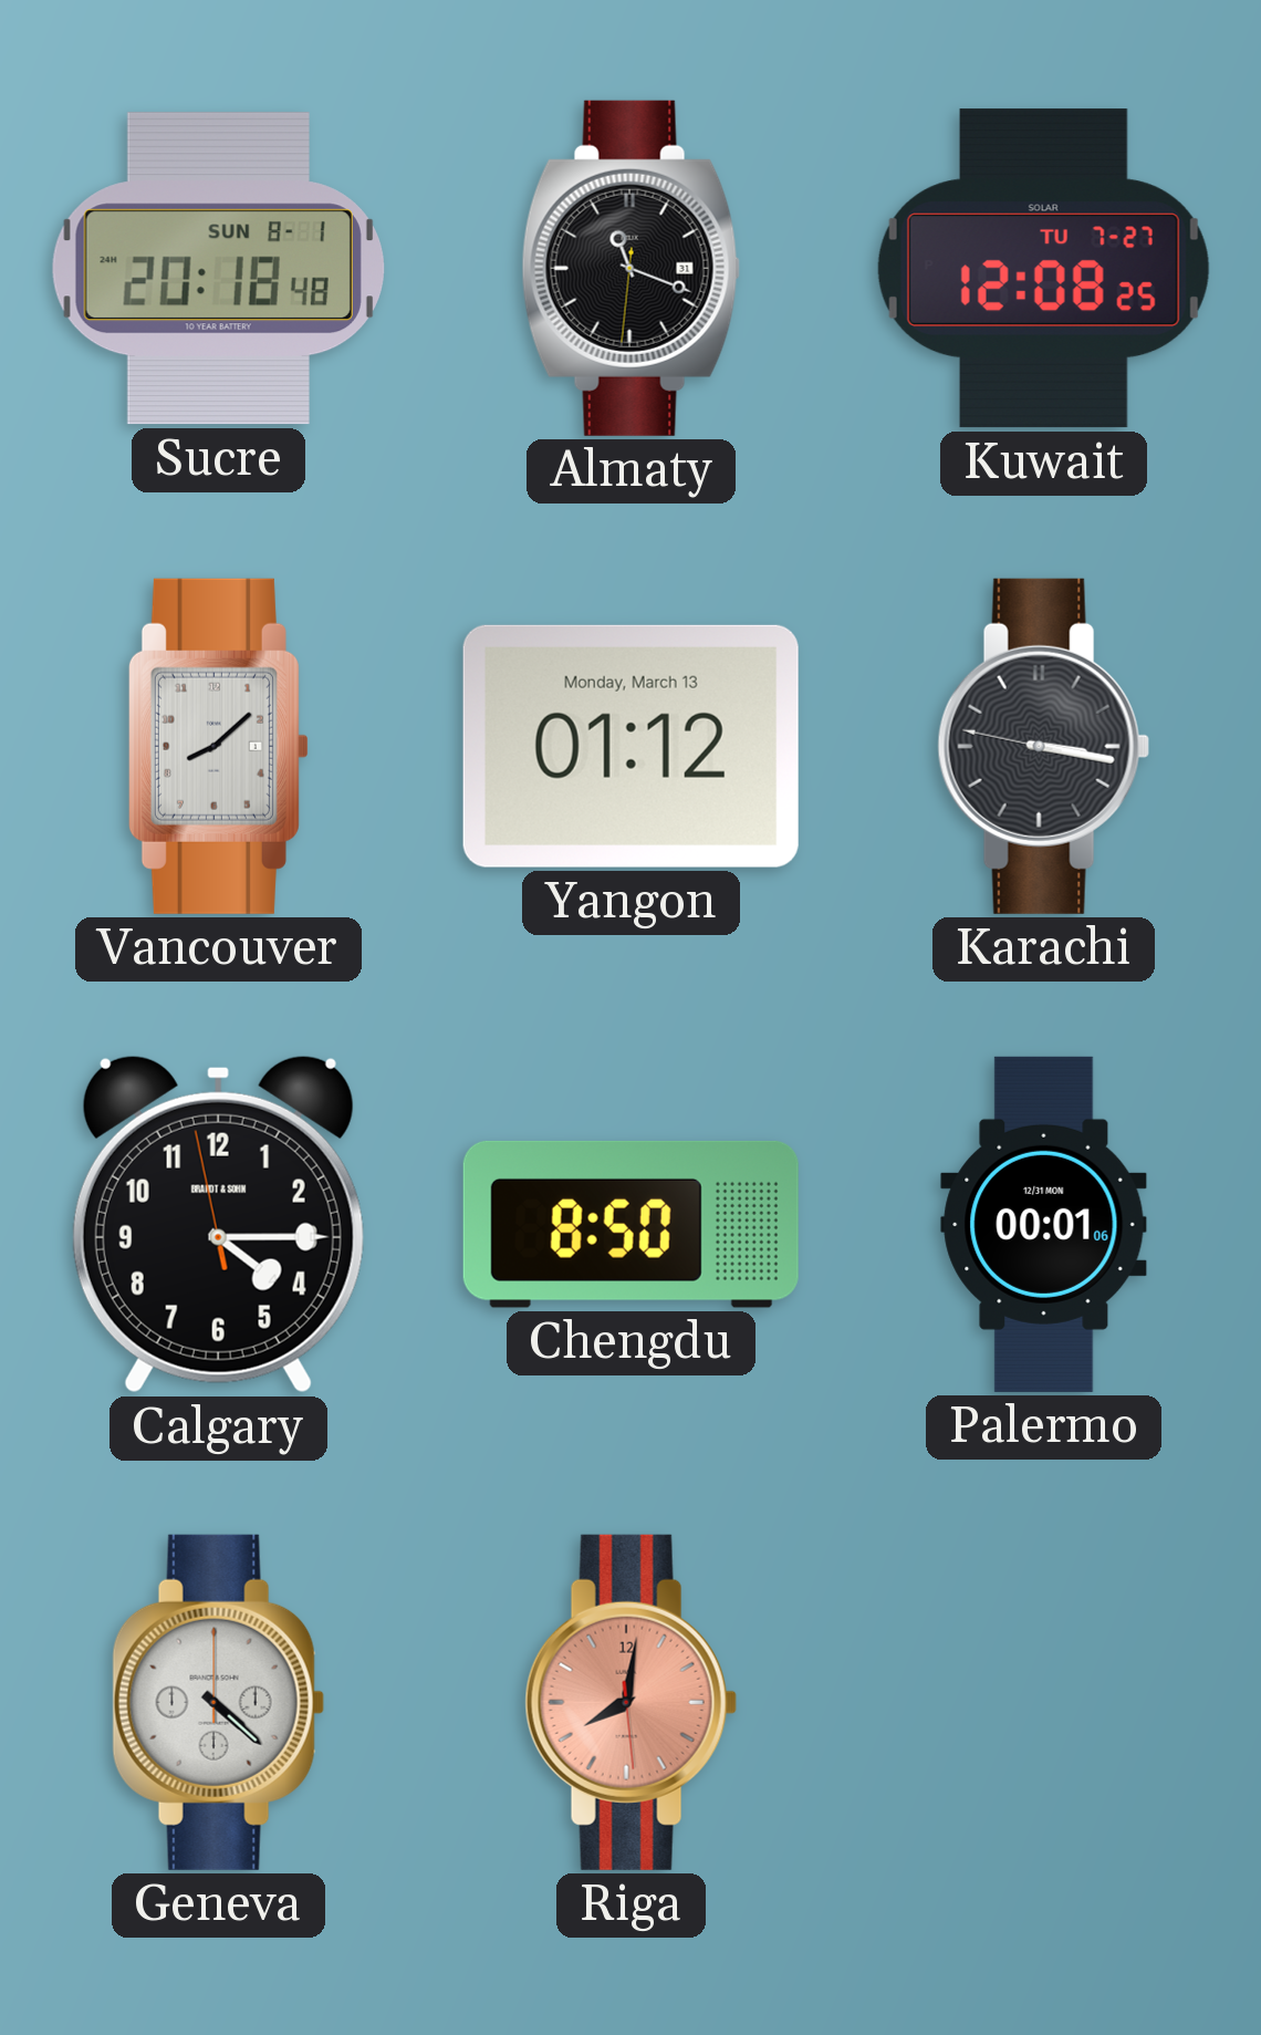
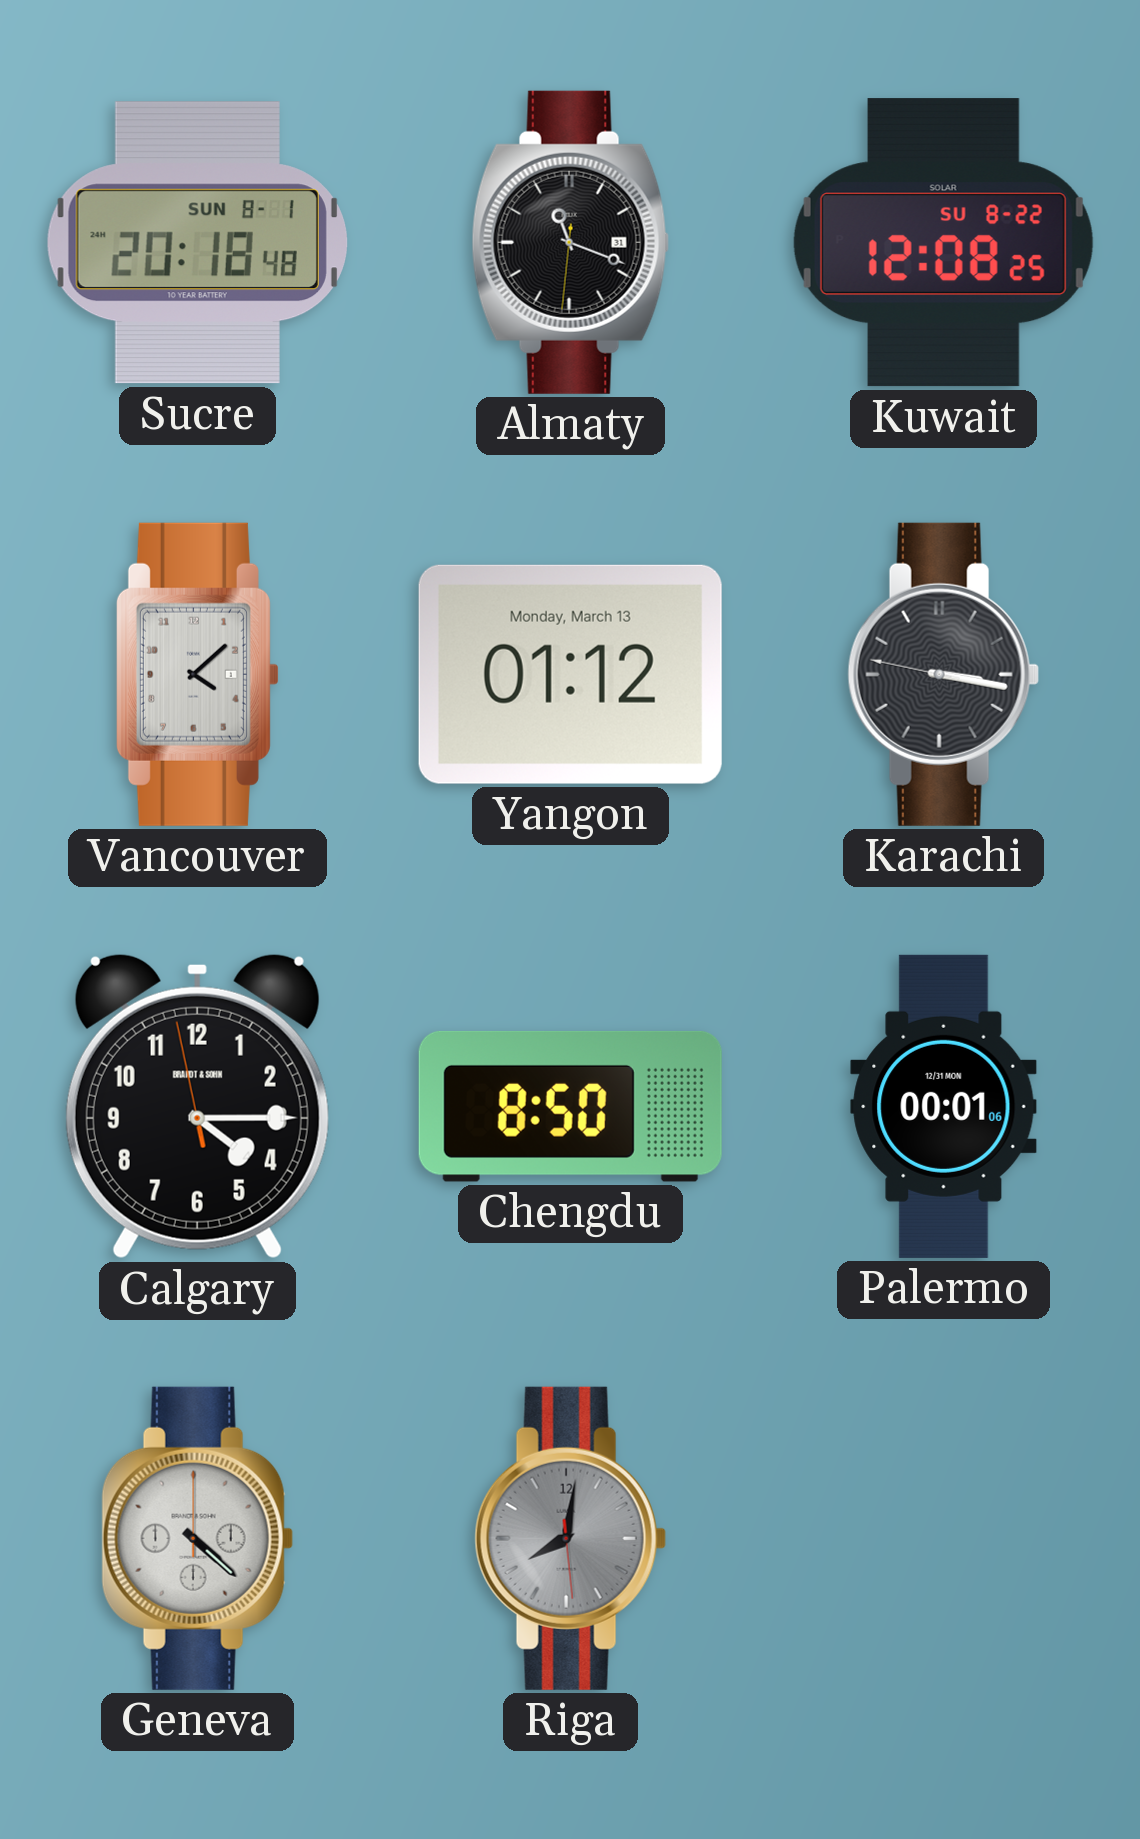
Kuwait date: TU 7-27 -> SU 8-22 (943, 243)
Vancouver: 8:08 -> 4:08 (197, 674)
Riga dial: salmon -> grey (570, 1538)
